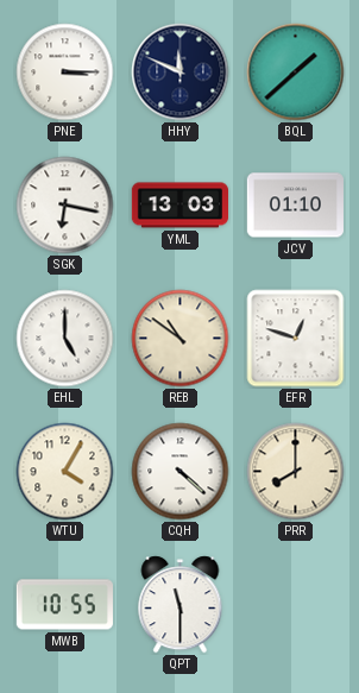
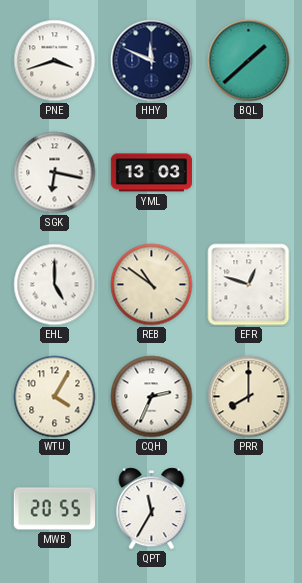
PNE: 3:15 -> 3:42 (55, 61)
JCV: 01:10 -> none (295, 206)
CQH: 4:22 -> 2:34 (152, 397)
MWB: 10:55 -> 20:55 (54, 509)
QPT: 11:30 -> 11:35 (152, 509)
